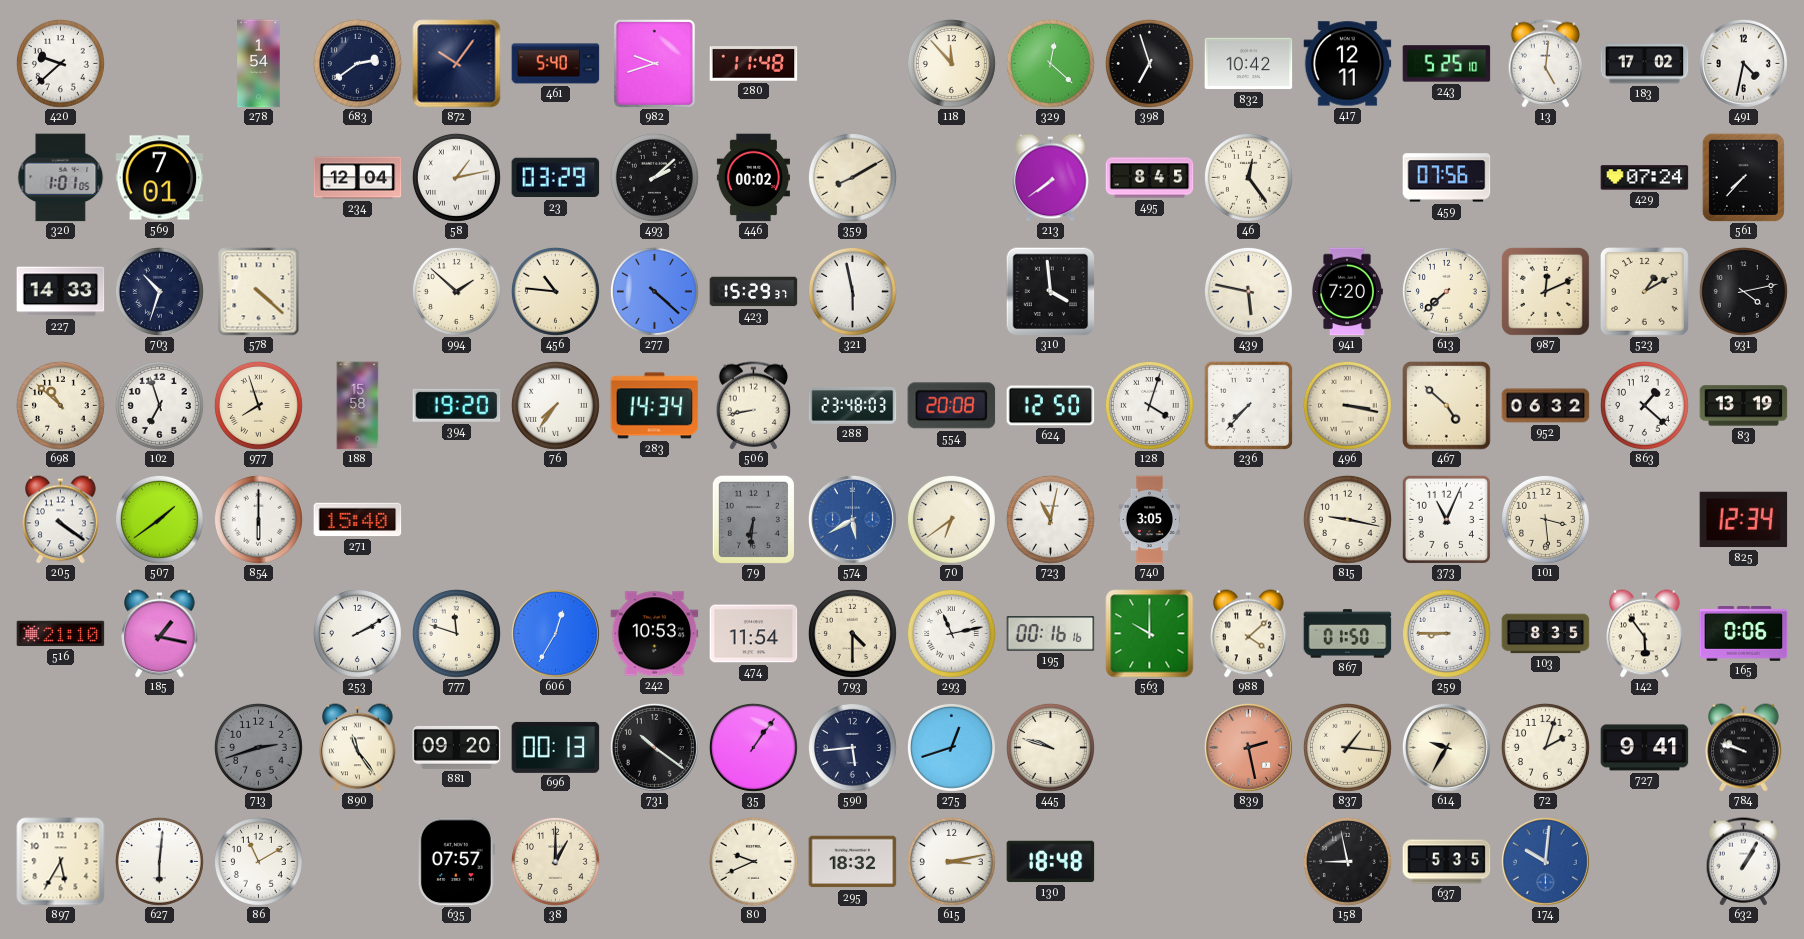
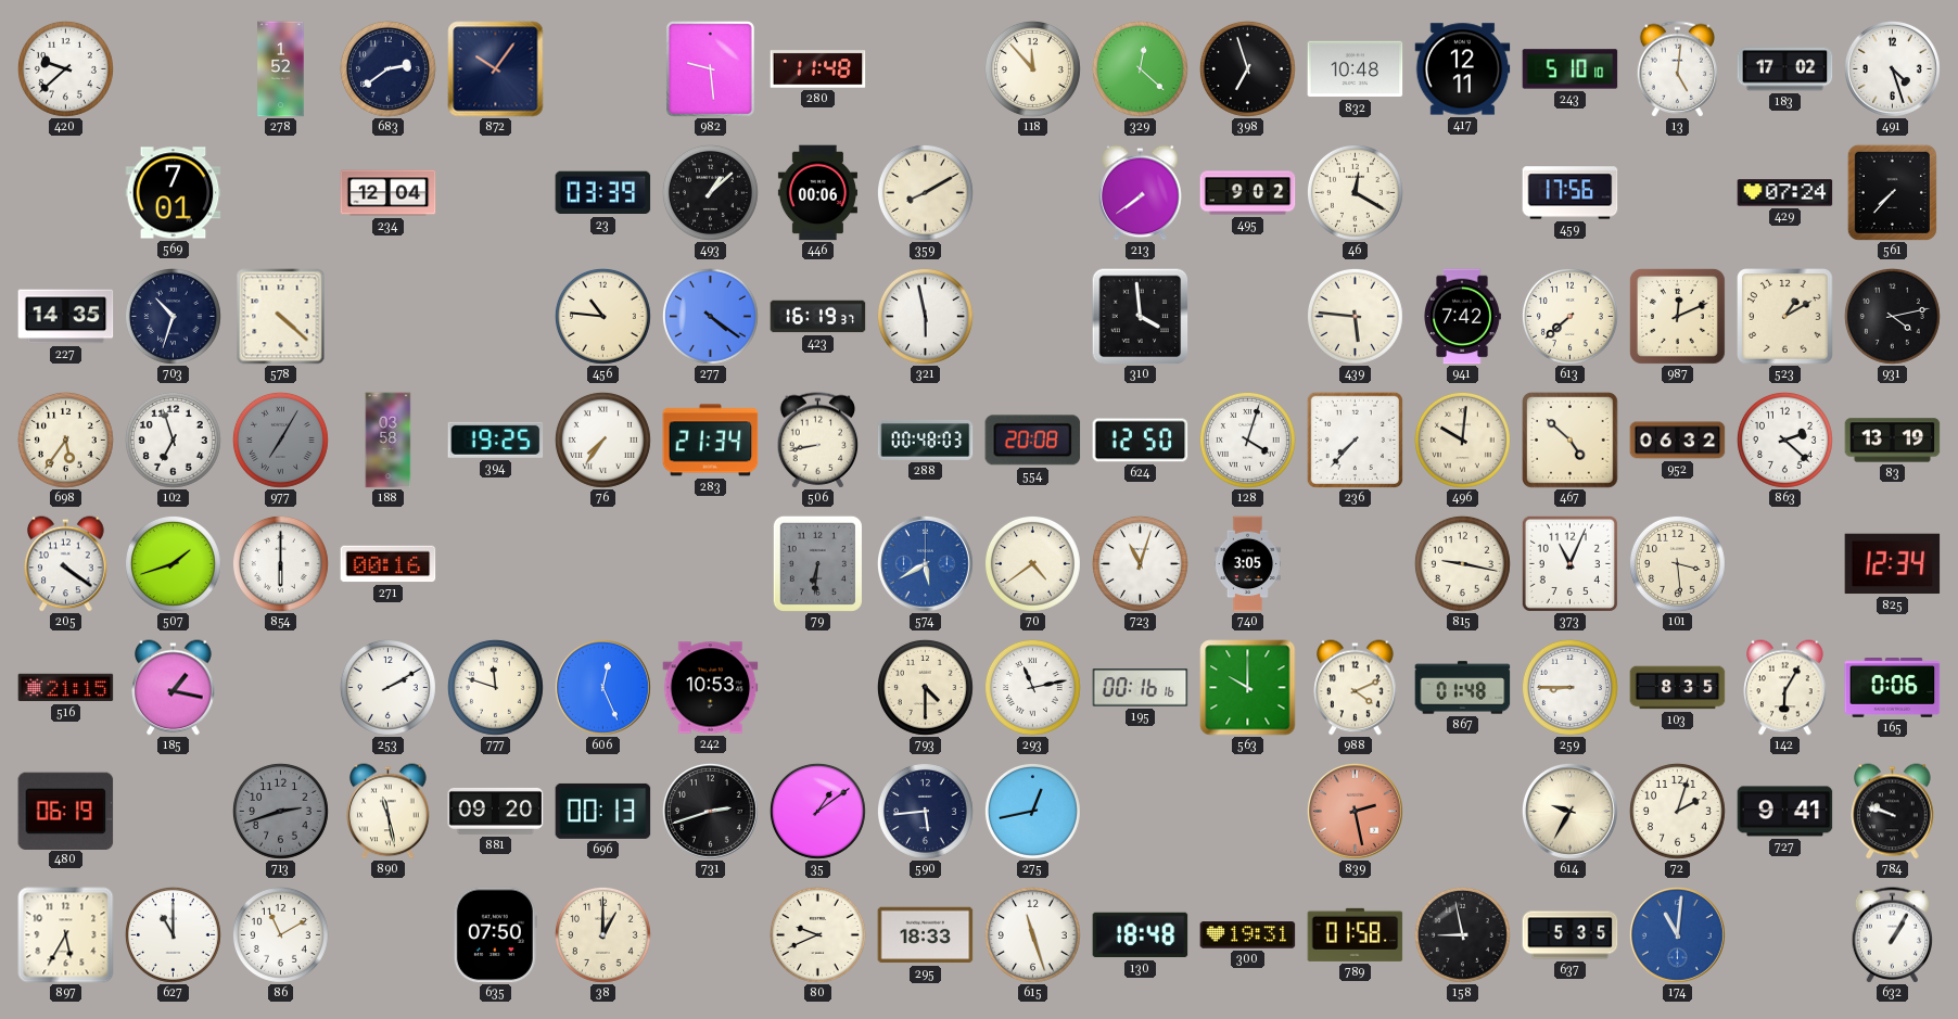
278: 1:54 -> 1:52 (281, 69)
461: 5:40 -> none (556, 64)
982: 9:42 -> 9:29 (710, 68)
832: 10:42 -> 10:48 (1356, 69)
243: 5:25 -> 5:10 (1571, 69)
491: 4:32 -> 4:27 (1892, 68)
320: 1:01 -> none (61, 178)
58: 1:13 -> none (456, 177)
23: 03:29 -> 03:39 (603, 193)
493: 2:08 -> 1:08 (710, 192)
446: 00:02 -> 00:06 (817, 193)
495: 8:45 -> 9:02 (1248, 193)
46: 12:24 -> 12:20 (1355, 192)
459: 07:56 -> 17:56 (1571, 193)
227: 14:33 -> 14:35 (66, 317)
994: 1:52 -> none (456, 291)
277: 4:22 -> 4:21 (710, 316)
423: 15:29 -> 16:19 (818, 317)
439: 5:47 -> 5:46 (1355, 316)
941: 7:20 -> 7:42 (1463, 317)
698: 10:52 -> 5:36 (65, 440)
977: 7:57 -> 7:05 (280, 440)
977 dial: cream -> grey (280, 440)
188: 15:58 -> 03:58 (389, 441)
394: 19:20 -> 19:25 (496, 440)
283: 14:34 -> 21:34 (711, 441)
288: 23:48 -> 00:48 (926, 440)
496: 3:17 -> 10:01 (1462, 440)
863: 1:22 -> 2:22 (1784, 440)
507: 1:39 -> 1:42 (173, 563)
271: 15:40 -> 00:16 (389, 564)
70: 6:39 -> 4:39 (1032, 563)
723: 11:02 -> 11:03 (1140, 563)
516: 21:10 -> 21:15 (66, 688)
606: 12:35 -> 12:26 (602, 687)
474: 11:54 -> none (754, 634)
988: 4:08 -> 4:11 (1356, 688)
867: 01:50 -> 01:48 (1463, 688)
142: 5:54 -> 6:05 (1785, 688)
480: none -> 06:19 (66, 811)
890: 11:24 -> 11:28 (389, 812)
731: 10:21 -> 2:42 (710, 811)
35: 1:06 -> 1:09 (817, 811)
275: 12:42 -> 12:43 (1032, 811)
445: 9:48 -> none (1050, 747)
837: 1:16 -> none (1347, 747)
627: 6:01 -> 11:00 (173, 934)
635: 07:57 -> 07:50 (495, 935)
295: 18:32 -> 18:33 (926, 935)
615: 3:13 -> 11:27 (1032, 934)
300: none -> 19:31 (1248, 935)
789: none -> 01:58 (1356, 934)
174: 10:01 -> 11:01 (1677, 934)
